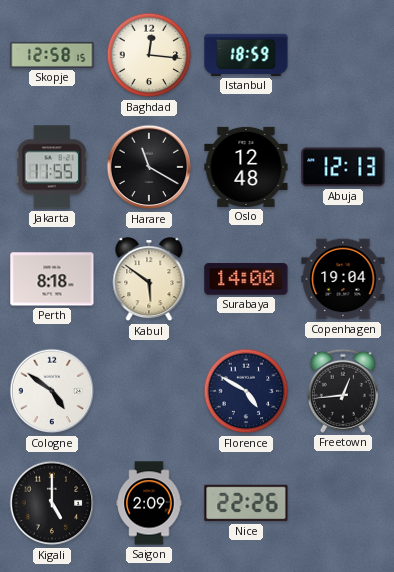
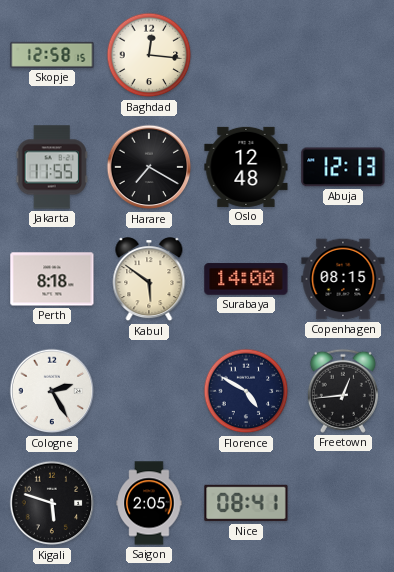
Istanbul: 18:59 -> none (246, 55)
Harare: 11:20 -> 7:20 (149, 167)
Copenhagen: 19:04 -> 08:15 (343, 279)
Cologne: 4:51 -> 2:25 (52, 391)
Kigali: 5:00 -> 5:48 (52, 503)
Saigon: 2:09 -> 2:05 (149, 503)
Nice: 22:26 -> 08:41 (246, 503)
